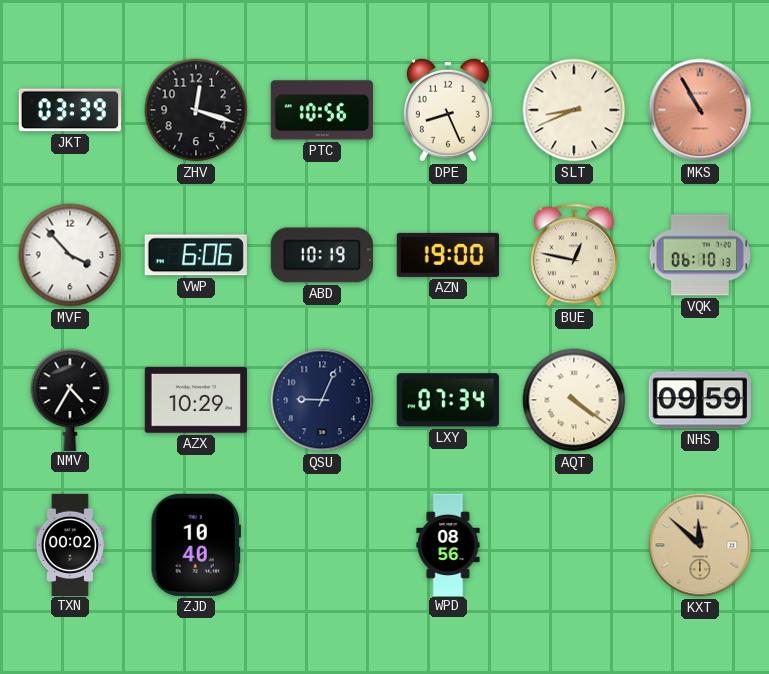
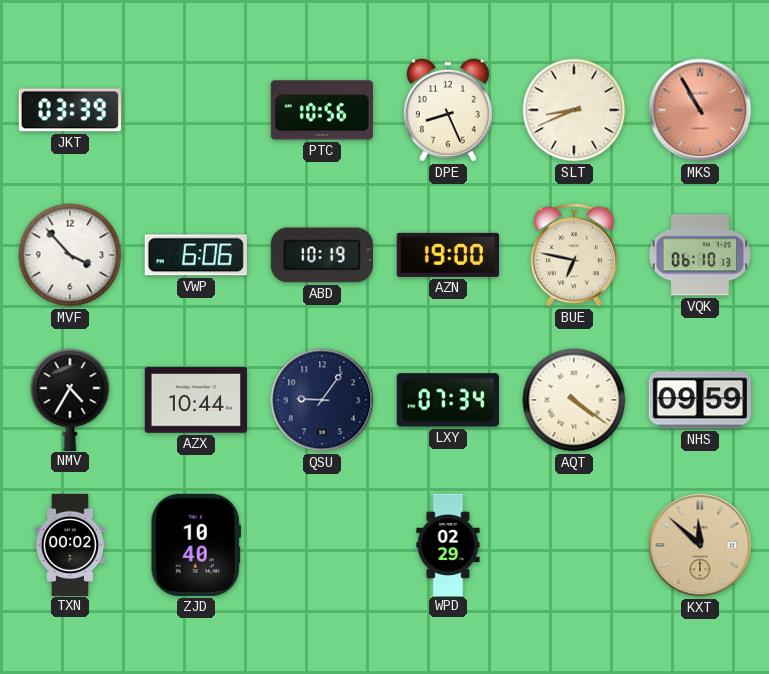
ZHV: 12:18 -> none (196, 110)
BUE: 12:47 -> 6:47 (574, 255)
AZX: 10:29 -> 10:44 (196, 400)
QSU: 9:04 -> 9:06 (322, 400)
WPD: 08:56 -> 02:29 (448, 544)
